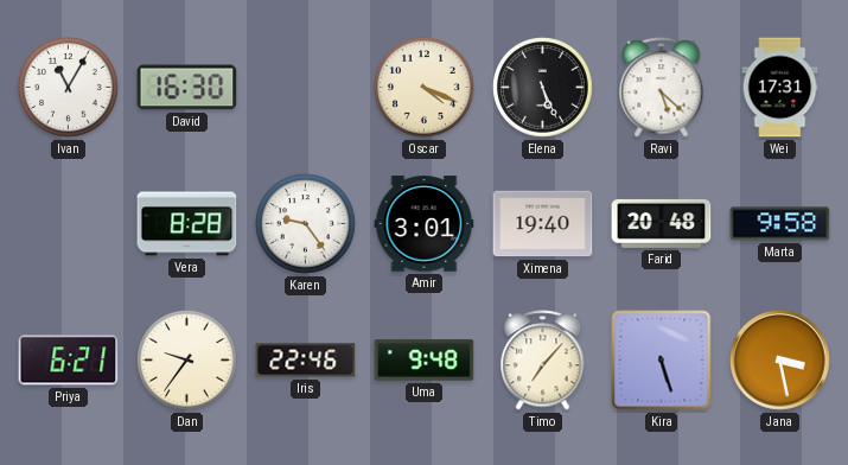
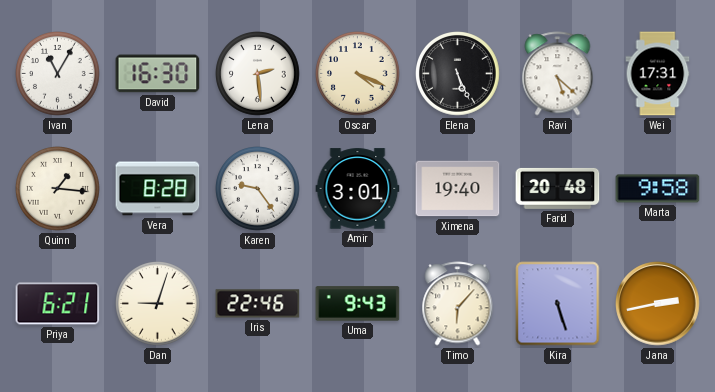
Lena: none -> 2:29 (258, 74)
Quinn: none -> 1:16 (58, 189)
Dan: 9:36 -> 9:03 (158, 304)
Uma: 9:48 -> 9:43 (358, 304)
Timo: 7:07 -> 6:07 (458, 304)
Jana: 3:28 -> 2:43 (658, 304)
